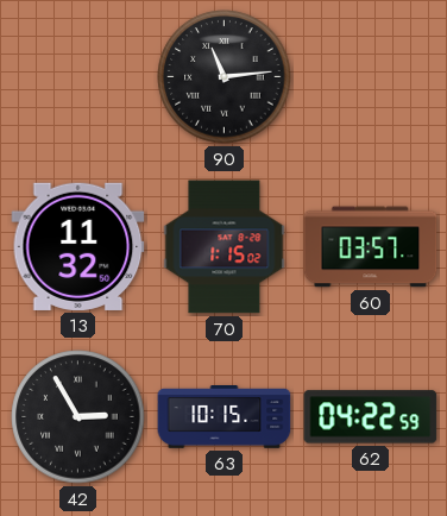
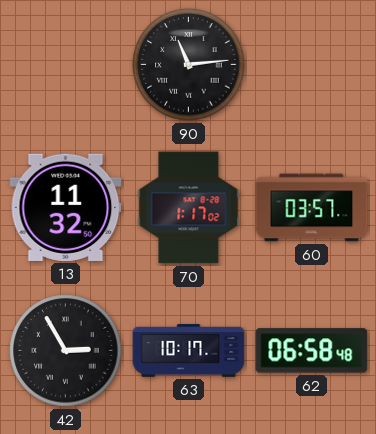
70: 1:15 -> 1:17 (189, 208)
63: 10:15 -> 10:17 (189, 351)
62: 04:22 -> 06:58 (312, 351)
